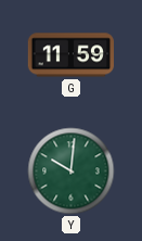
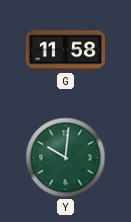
G: 11:59 -> 11:58 (65, 51)
